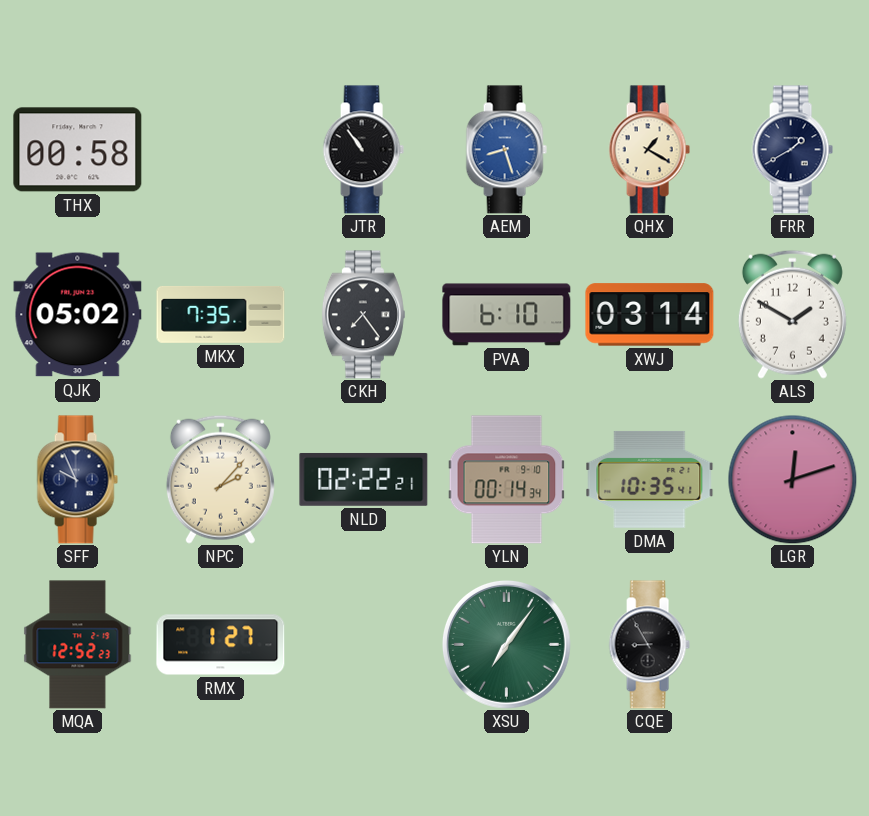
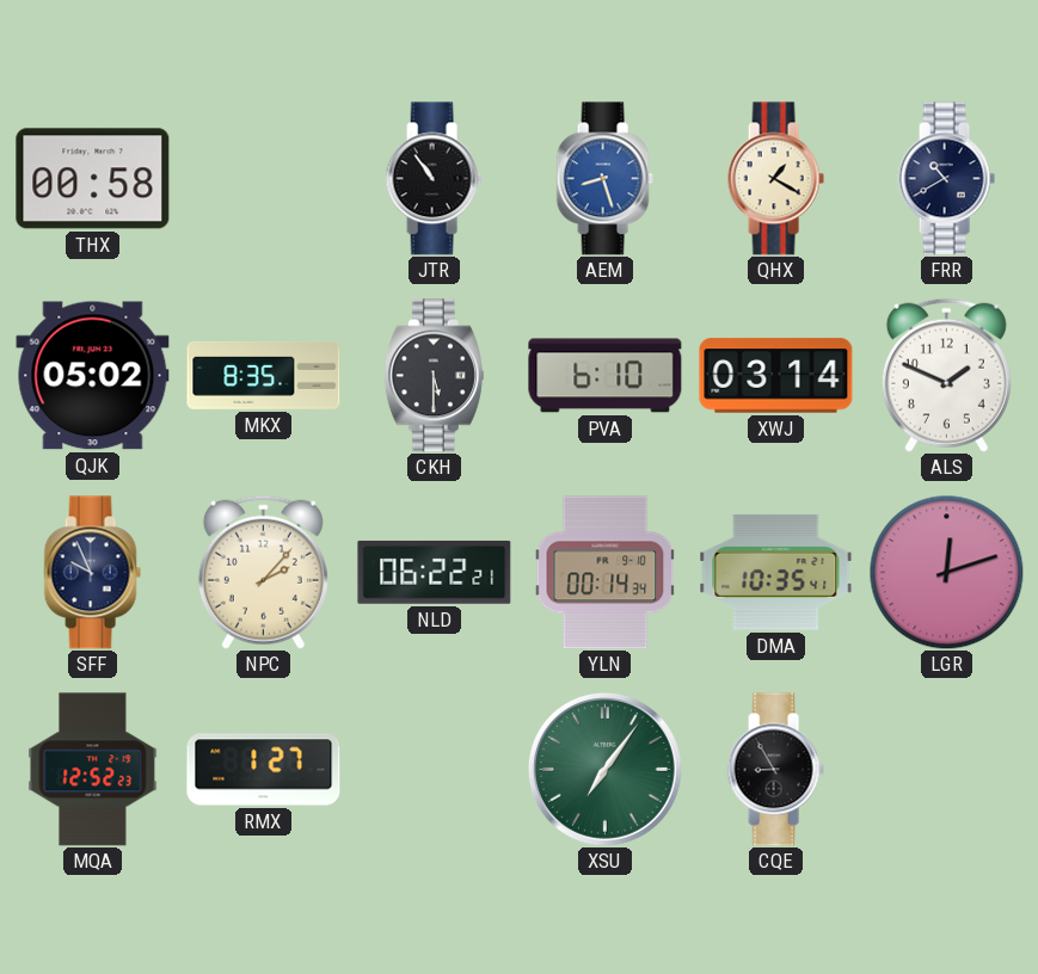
FRR: 1:40 -> 10:40 (946, 179)
MKX: 7:35 -> 8:35 (264, 375)
CKH: 7:24 -> 5:30 (434, 376)
ALS: 1:50 -> 1:49 (946, 375)
NLD: 02:22 -> 06:22 (435, 572)
